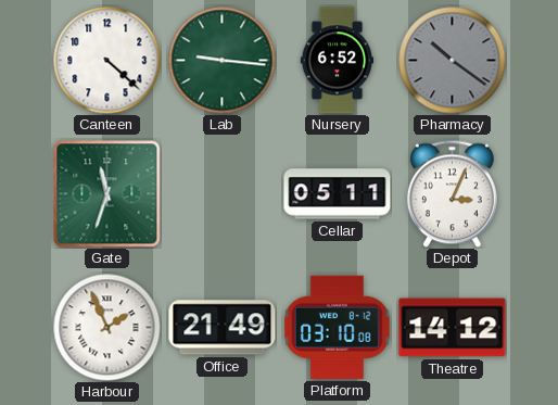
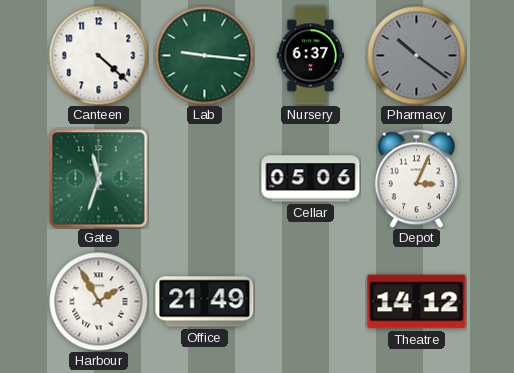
Nursery: 6:52 -> 6:37 (310, 56)
Cellar: 05:11 -> 05:06 (311, 179)
Harbour: 1:56 -> 1:55 (99, 302)
Platform: 03:10 -> none (337, 327)
